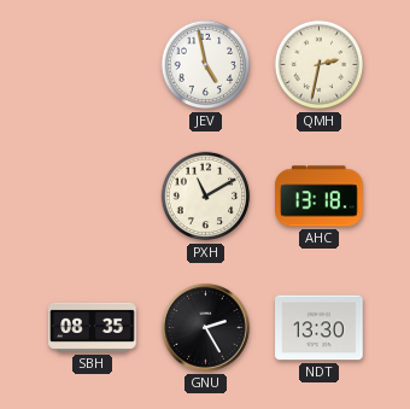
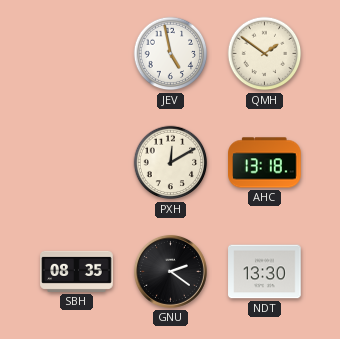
QMH: 2:32 -> 1:51 (265, 54)
PXH: 11:10 -> 12:10 (171, 163)
GNU: 2:25 -> 2:21 (170, 271)
